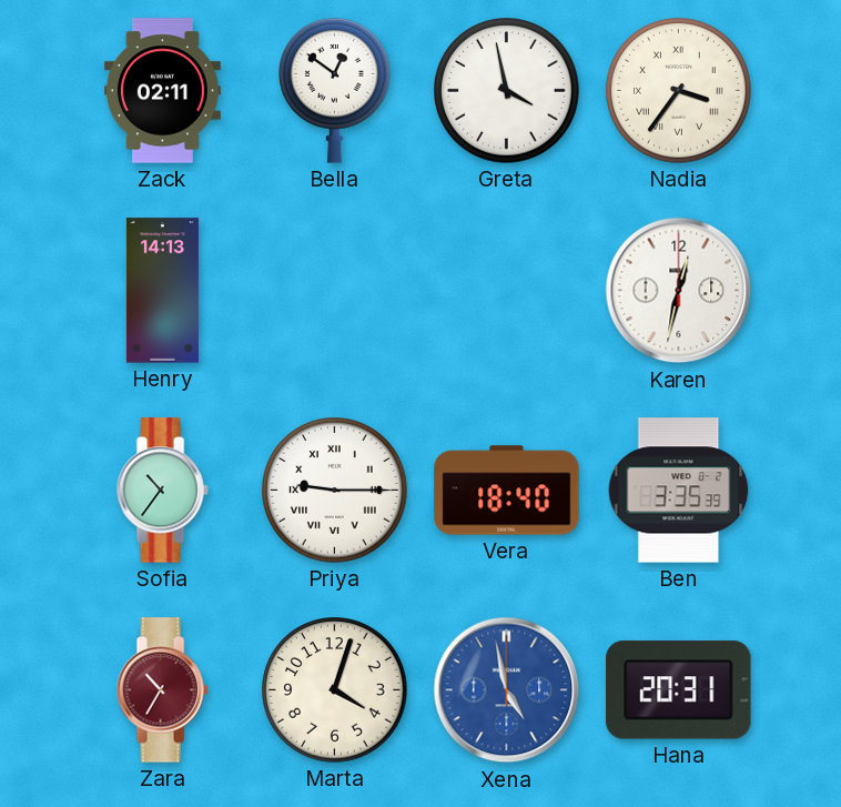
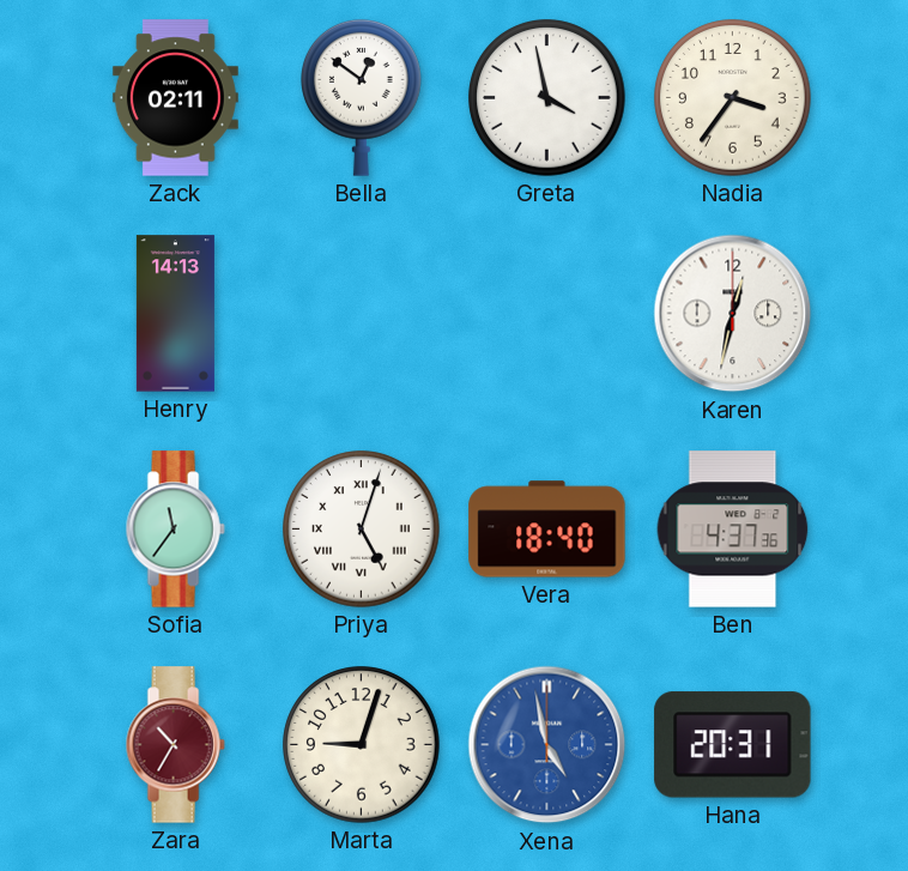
Nadia numerals: Roman -> Arabic (733, 98)
Sofia: 10:36 -> 11:36 (175, 530)
Priya: 9:15 -> 5:03 (362, 530)
Ben: 3:35 -> 4:37 (733, 530)
Marta: 4:03 -> 9:03 (362, 745)
